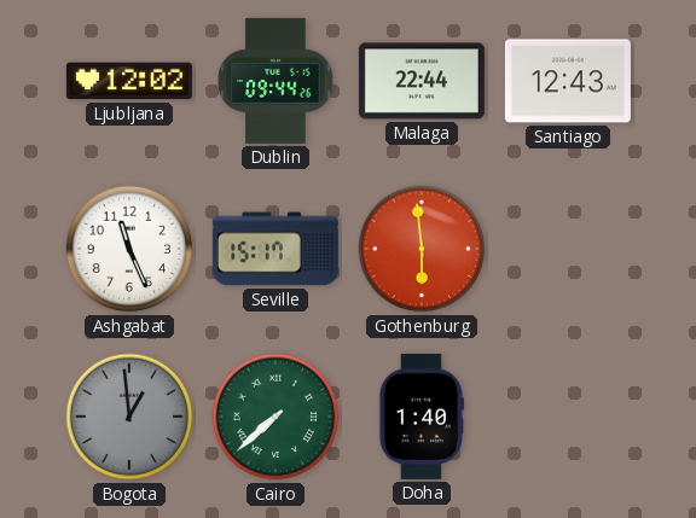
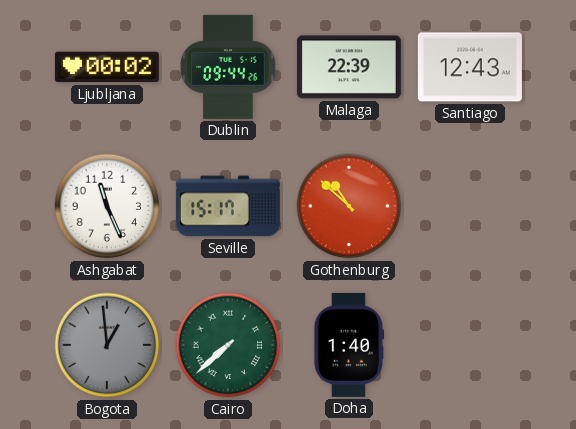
Ljubljana: 12:02 -> 00:02 (107, 67)
Malaga: 22:44 -> 22:39 (349, 67)
Gothenburg: 5:59 -> 10:52 (349, 206)
